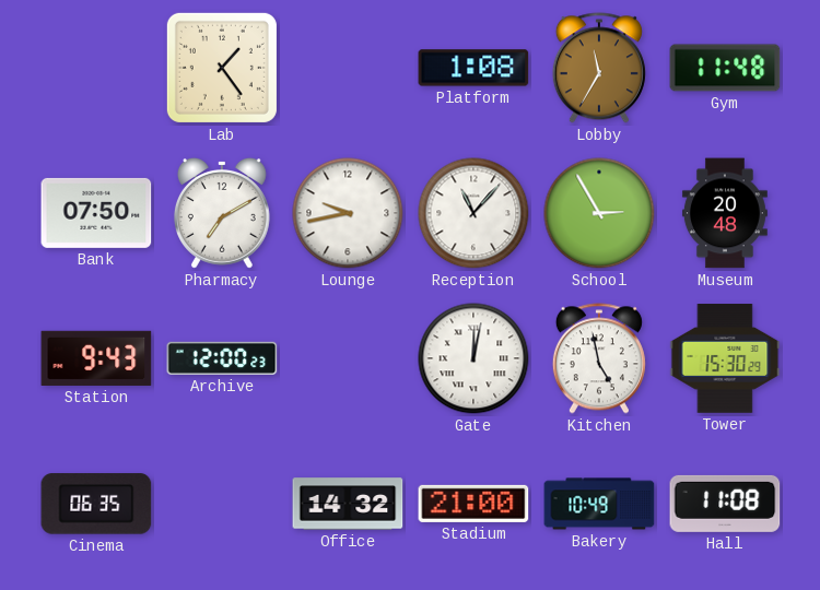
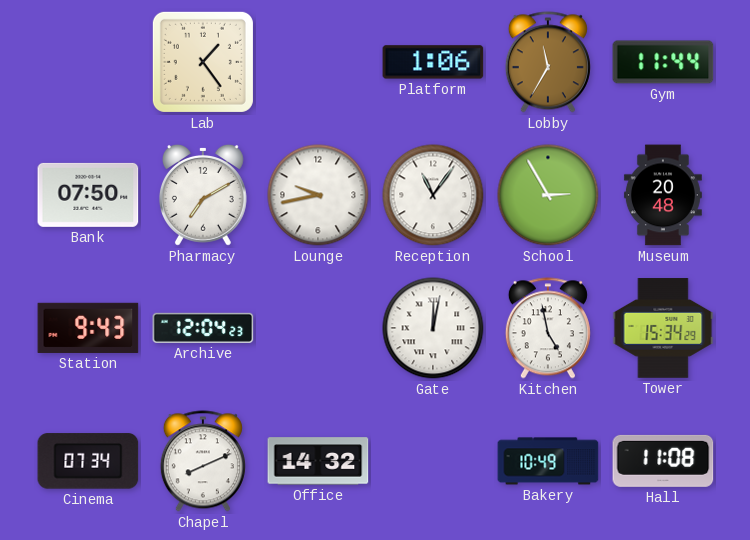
Platform: 1:08 -> 1:06 (433, 62)
Gym: 11:48 -> 11:44 (663, 62)
Reception: 11:07 -> 11:06 (433, 195)
Archive: 12:00 -> 12:04 (203, 328)
Tower: 15:30 -> 15:34 (663, 328)
Cinema: 06:35 -> 07:34 (88, 461)
Chapel: none -> 8:11 (203, 461)
Stadium: 21:00 -> none (473, 504)
